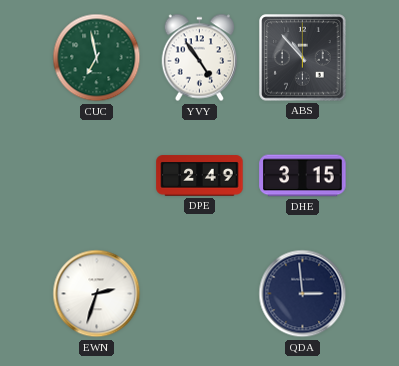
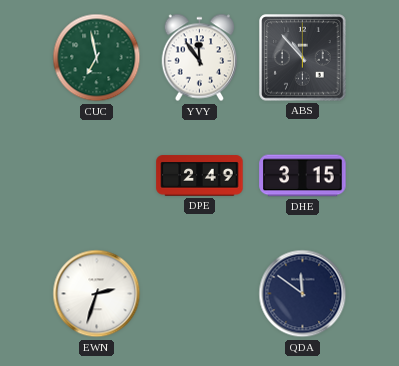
YVY: 4:54 -> 11:54 (200, 58)
QDA: 2:59 -> 11:51 (303, 294)
